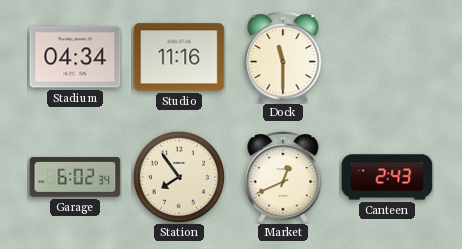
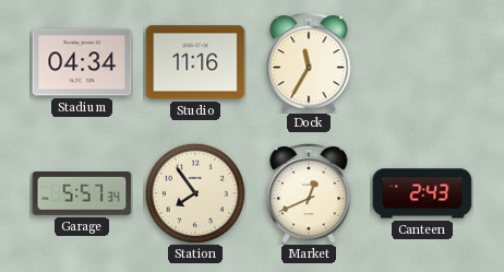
Dock: 11:30 -> 11:35 (309, 62)
Garage: 6:02 -> 5:57 (82, 194)
